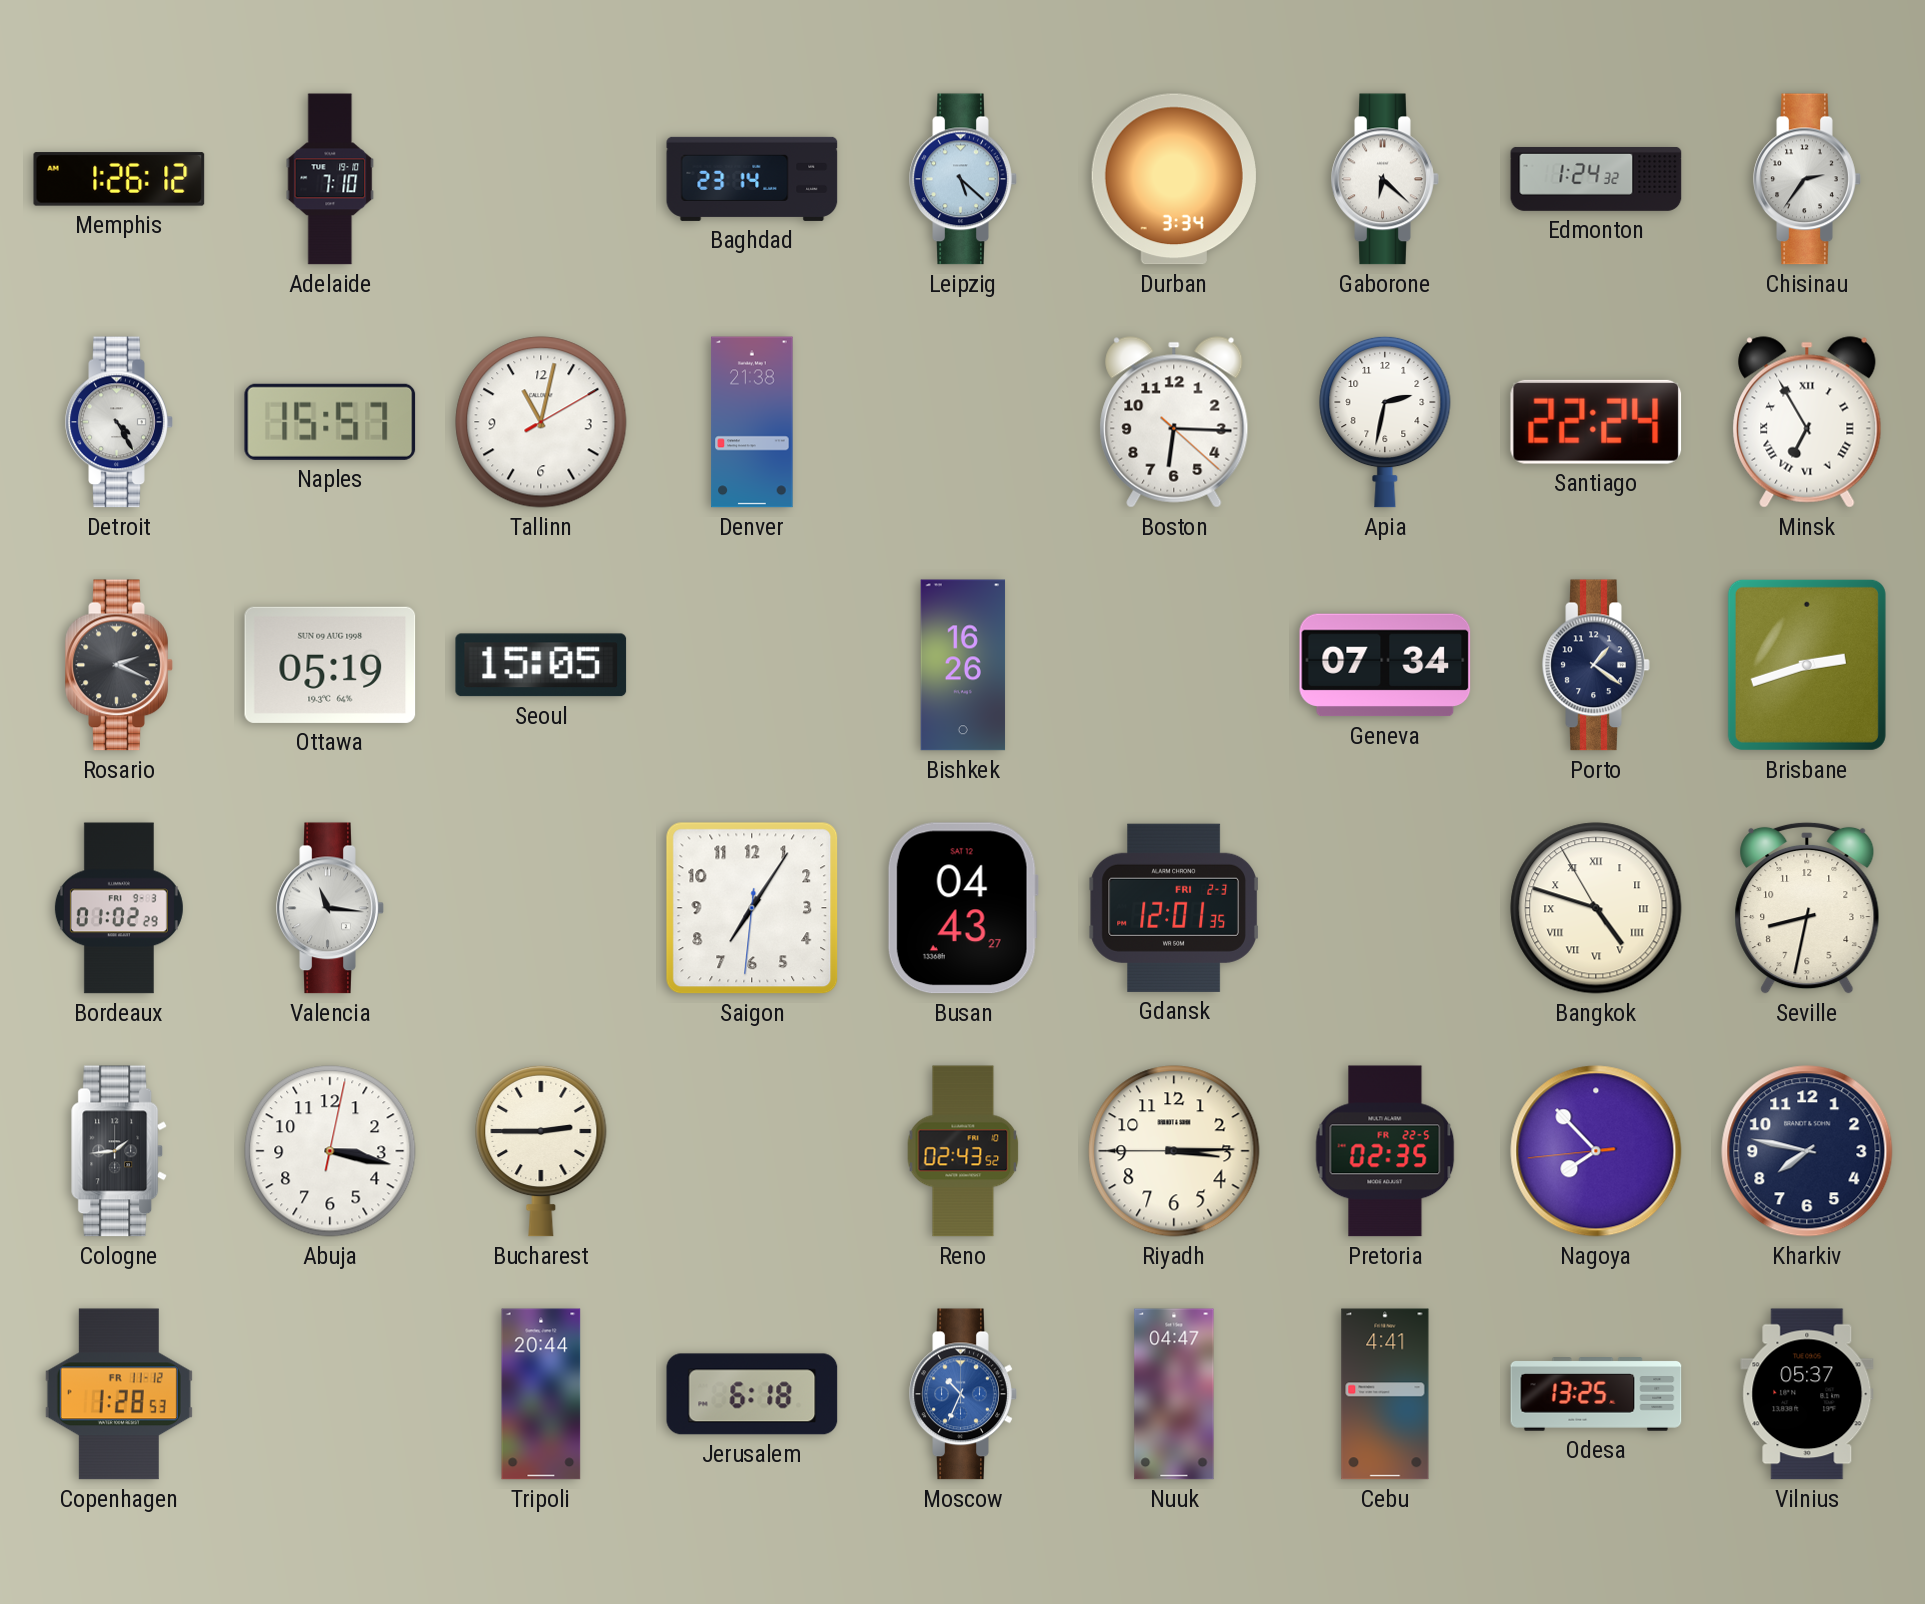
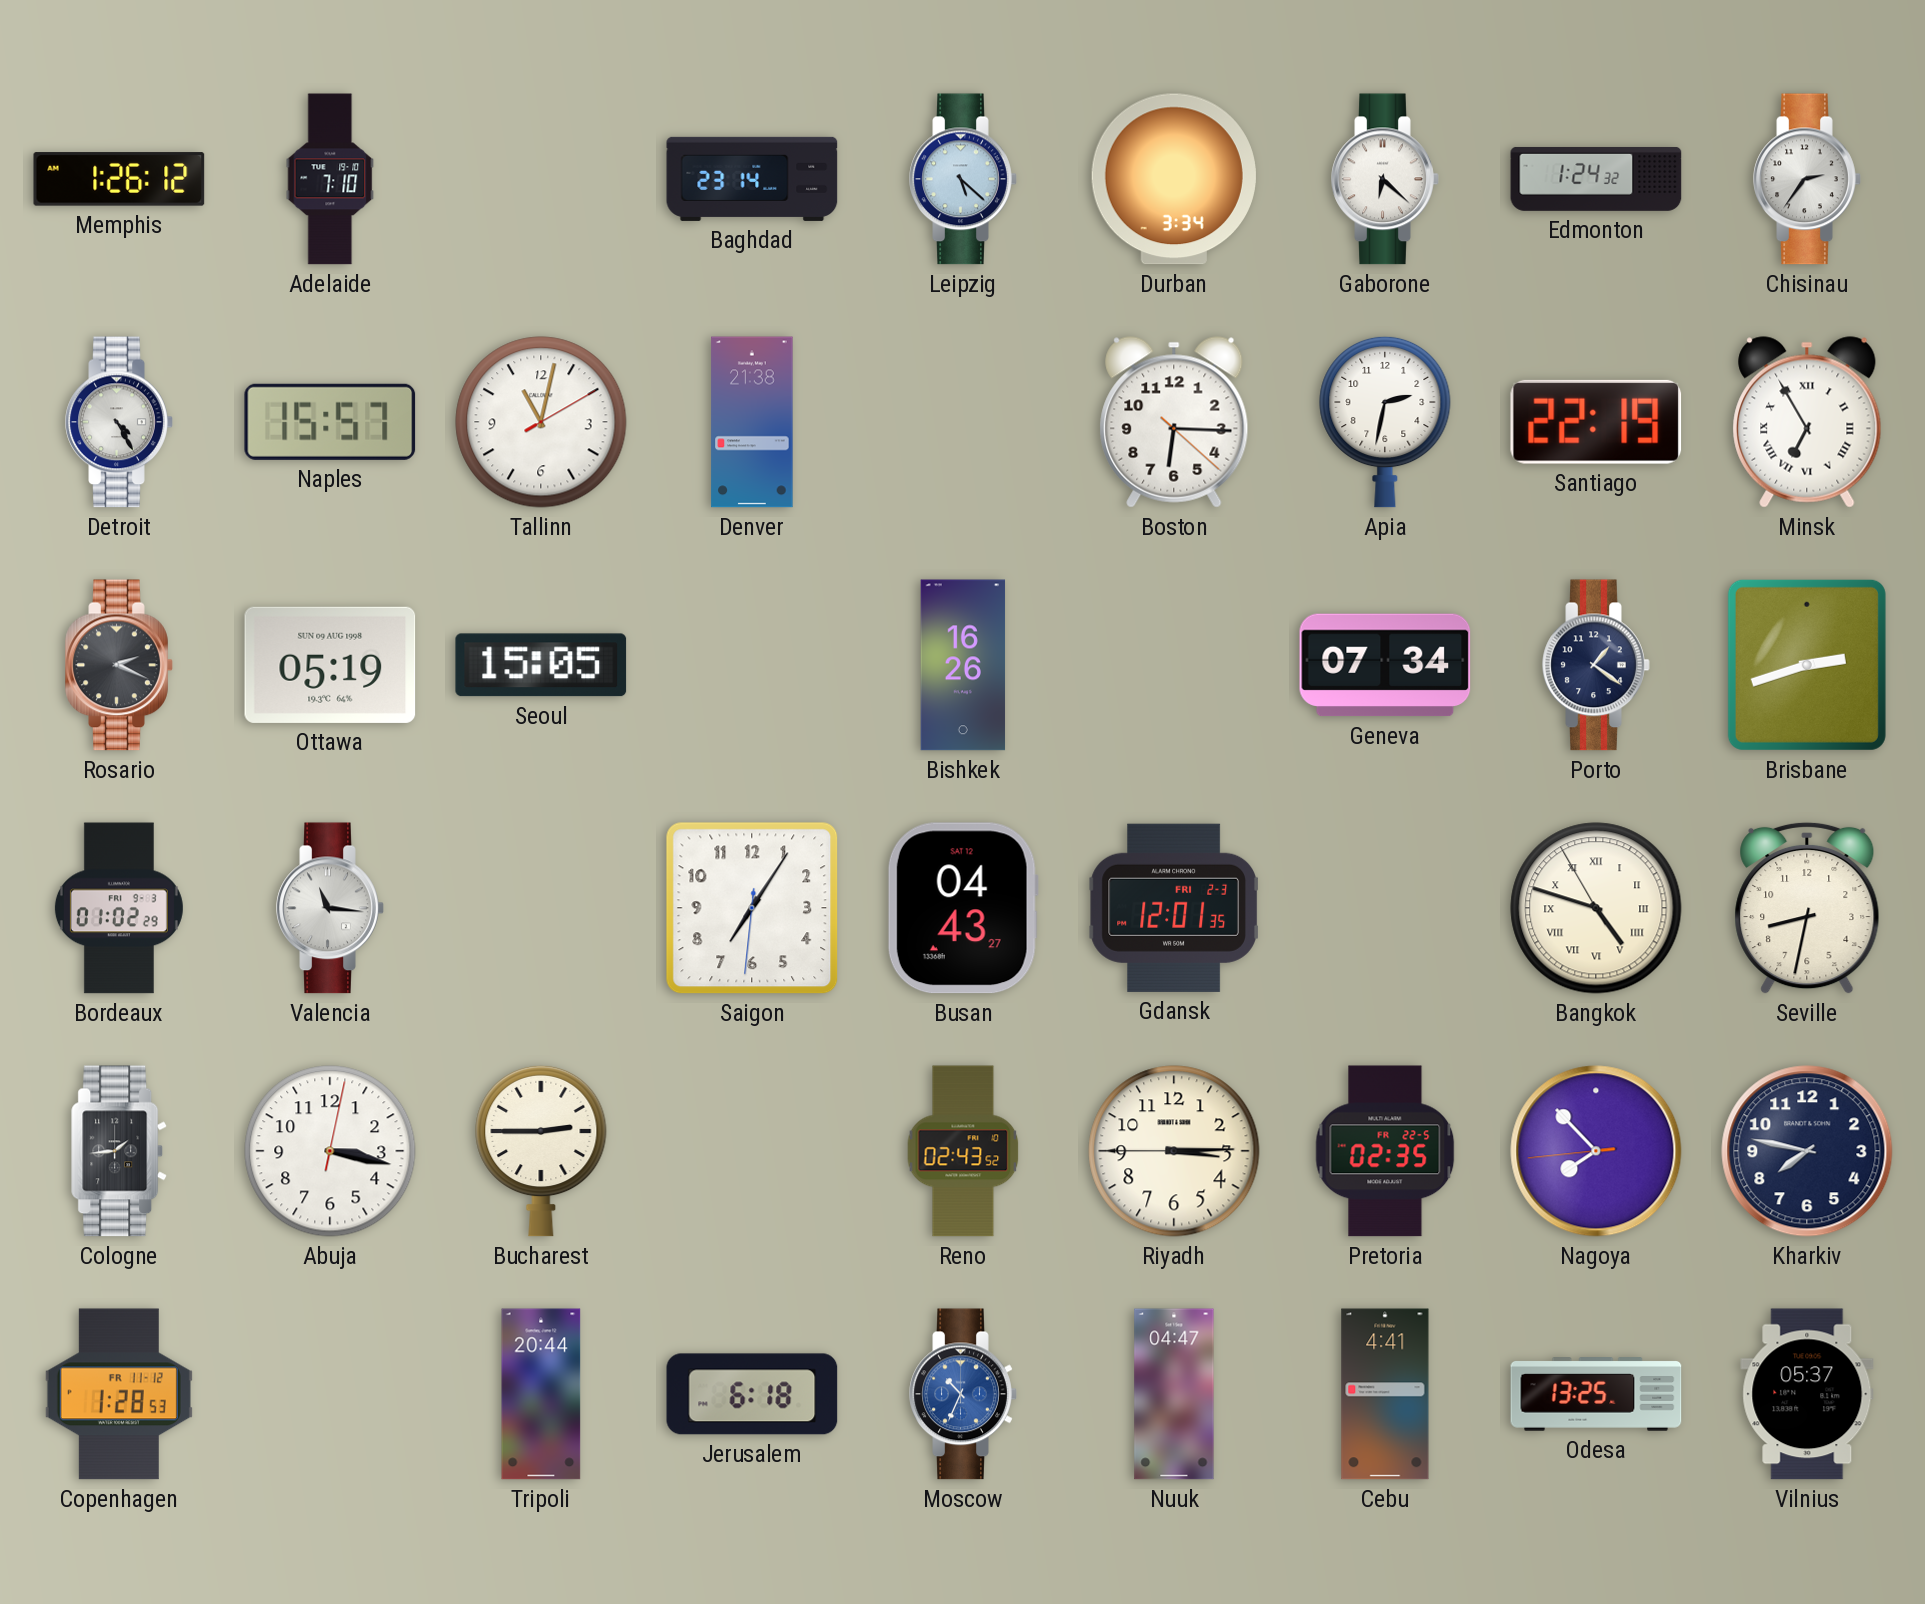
Santiago: 22:24 -> 22:19 (1596, 422)
